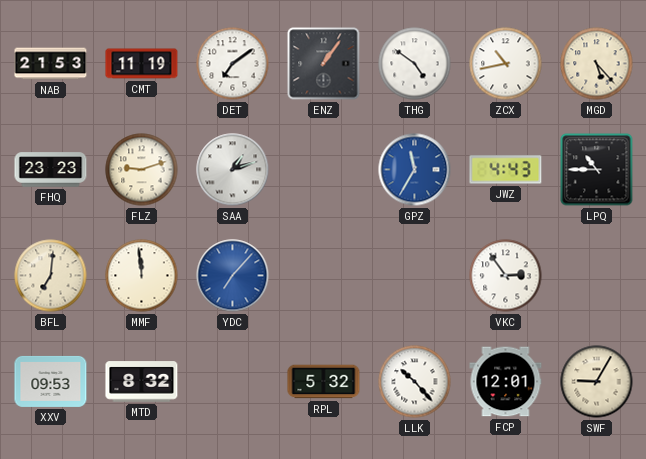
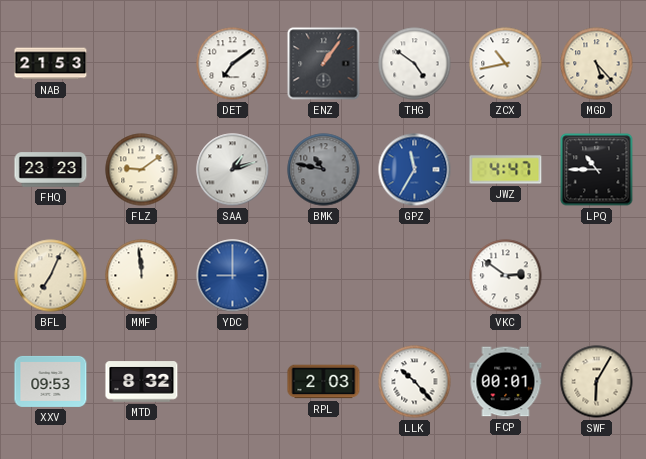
CMT: 11:19 -> none (142, 64)
FLZ: 9:12 -> 9:09 (142, 170)
BMK: none -> 10:47 (324, 170)
JWZ: 4:43 -> 4:47 (506, 170)
BFL: 7:01 -> 7:04 (51, 276)
YDC: 7:07 -> 9:00 (233, 276)
VKC: 2:54 -> 2:51 (506, 276)
RPL: 5:32 -> 2:03 (324, 382)
FCP: 12:01 -> 00:01 (506, 382)
SWF: 9:05 -> 6:05 (597, 382)
